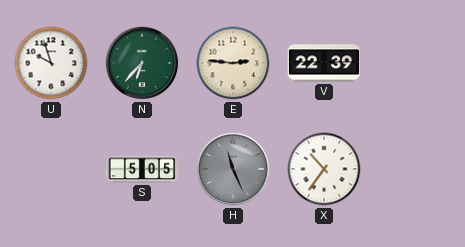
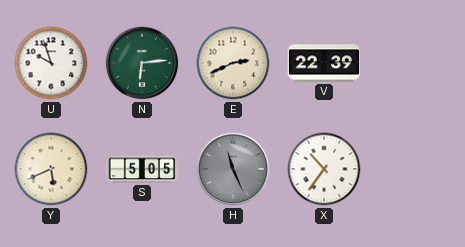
N: 6:37 -> 6:14 (142, 63)
E: 2:46 -> 2:41 (233, 63)
Y: none -> 5:41 (51, 169)
